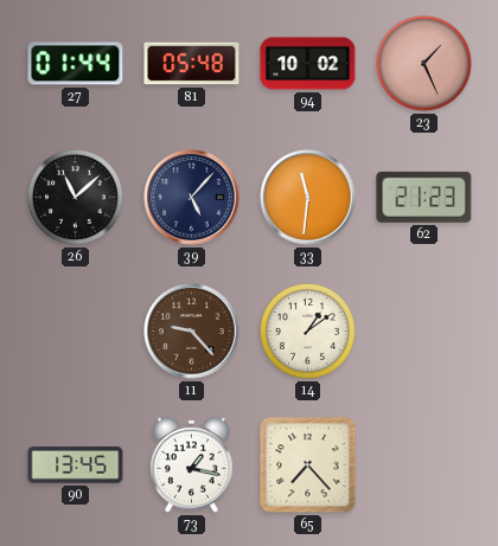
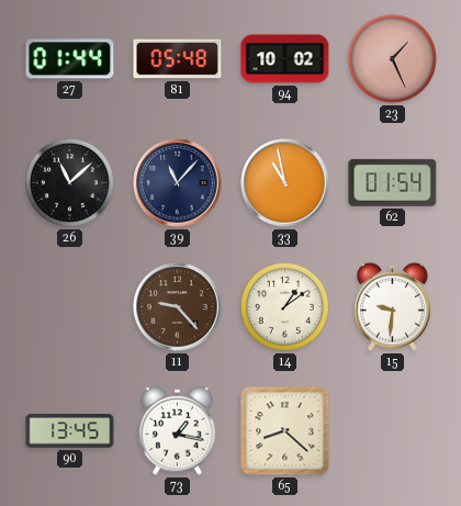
39: 5:07 -> 11:07 (178, 183)
33: 11:31 -> 10:58 (285, 183)
62: 21:23 -> 01:54 (393, 182)
15: none -> 9:31 (393, 306)
65: 7:23 -> 8:22 (285, 431)
